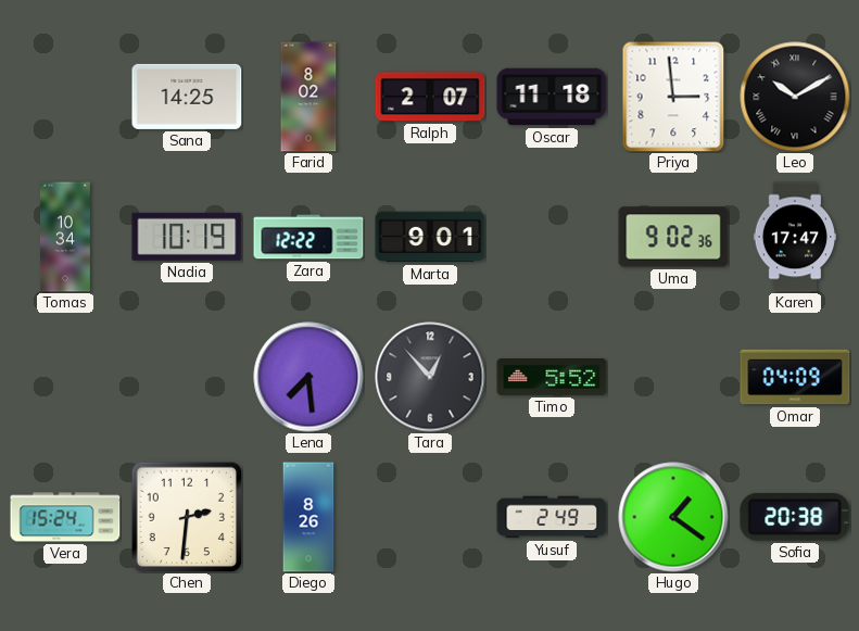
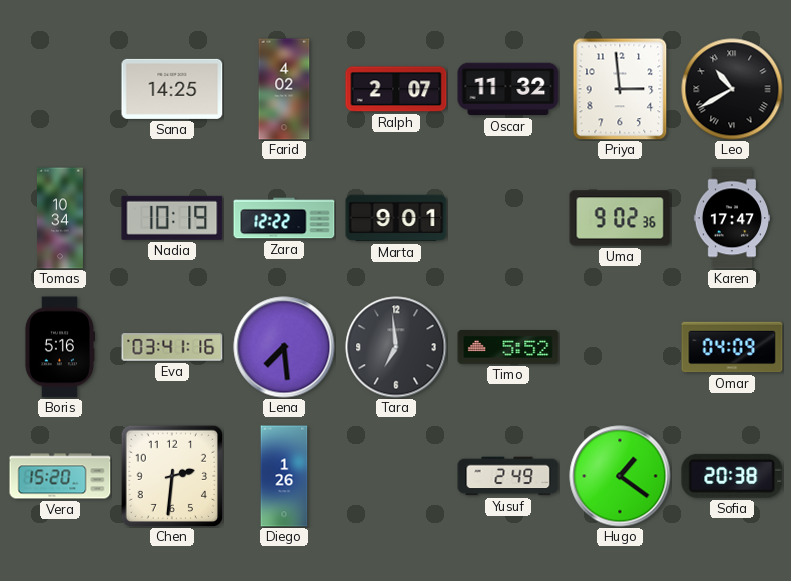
Farid: 8:02 -> 4:02 (284, 89)
Oscar: 11:18 -> 11:32 (508, 89)
Leo: 10:10 -> 10:40 (732, 89)
Boris: none -> 5:16 (59, 347)
Eva: none -> 03:41 (172, 347)
Tara: 12:53 -> 6:59 (396, 347)
Vera: 15:24 -> 15:20 (60, 476)
Diego: 8:26 -> 1:26 (284, 476)
